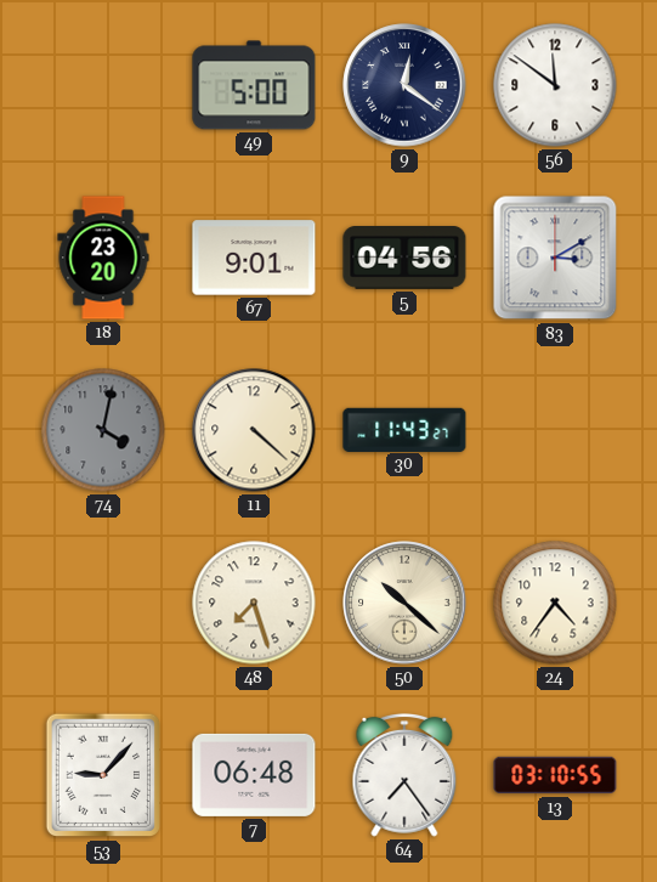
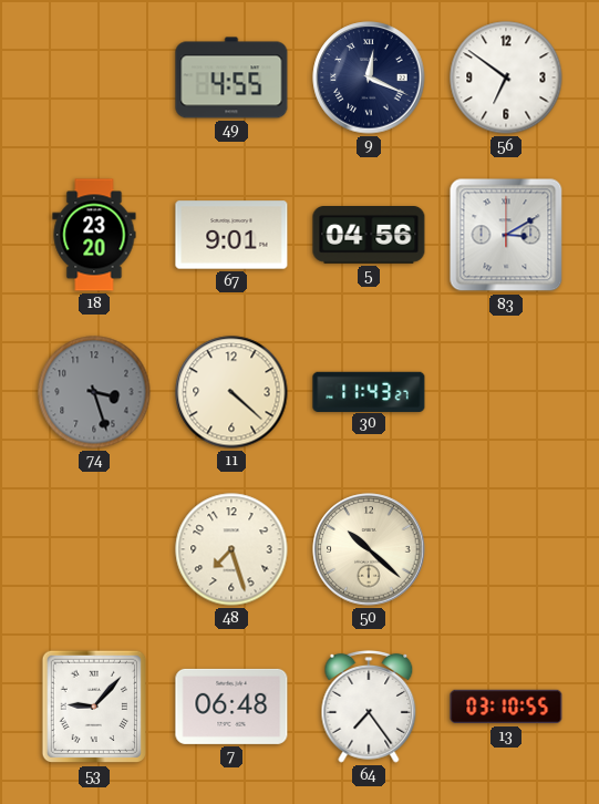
49: 5:00 -> 4:55 (231, 78)
9: 12:21 -> 12:19 (369, 78)
56: 11:51 -> 6:51 (506, 78)
74: 4:02 -> 3:27 (94, 392)
24: 4:36 -> none (555, 603)
